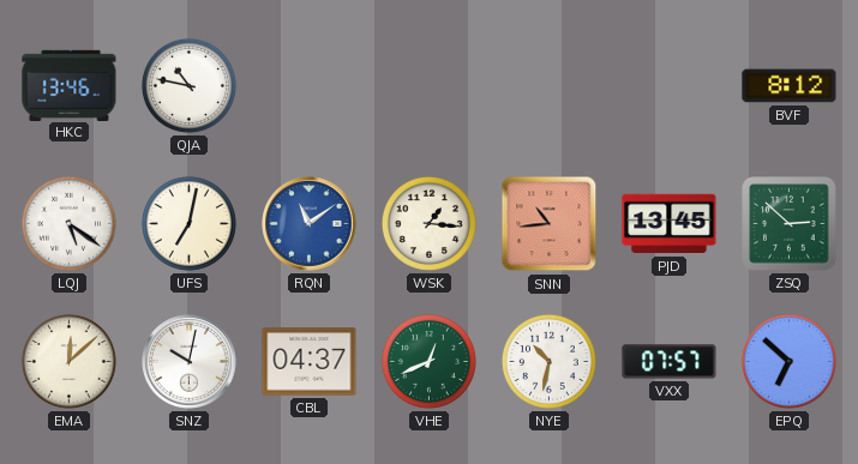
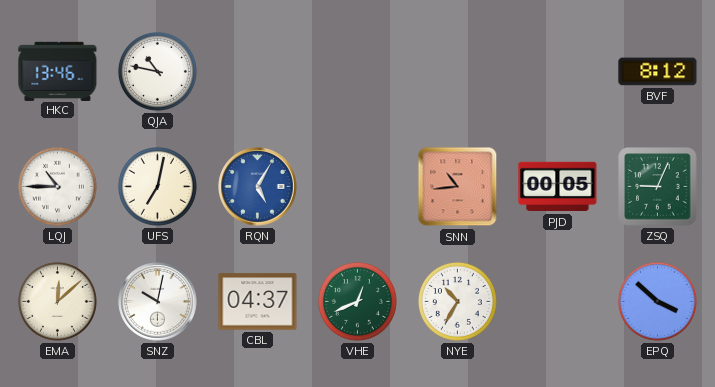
LQJ: 5:21 -> 10:45 (57, 186)
RQN: 11:09 -> 5:05 (258, 187)
WSK: 1:16 -> none (428, 223)
PJD: 13:45 -> 00:05 (558, 187)
ZSQ: 2:52 -> 9:04 (658, 187)
NYE: 10:32 -> 10:35 (457, 301)
VXX: 07:57 -> none (670, 362)
EPQ: 6:52 -> 3:52 (657, 301)
